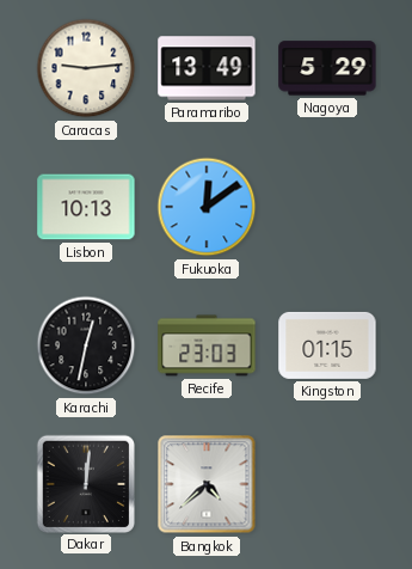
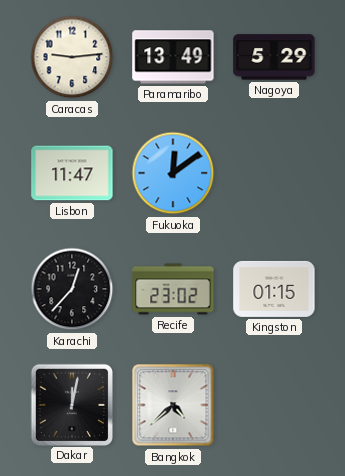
Lisbon: 10:13 -> 11:47 (72, 173)
Karachi: 12:32 -> 12:37 (72, 289)
Recife: 23:03 -> 23:02 (173, 289)
Dakar: 12:01 -> 12:02 (71, 404)
